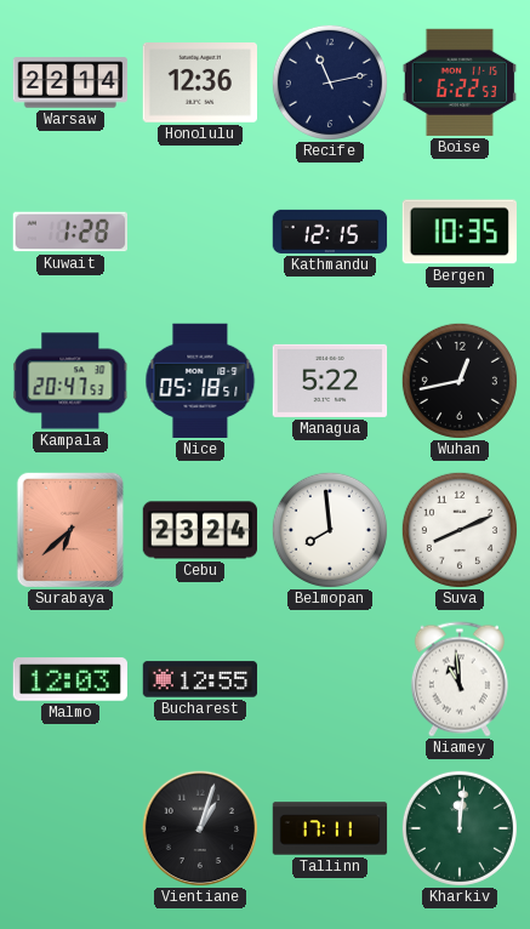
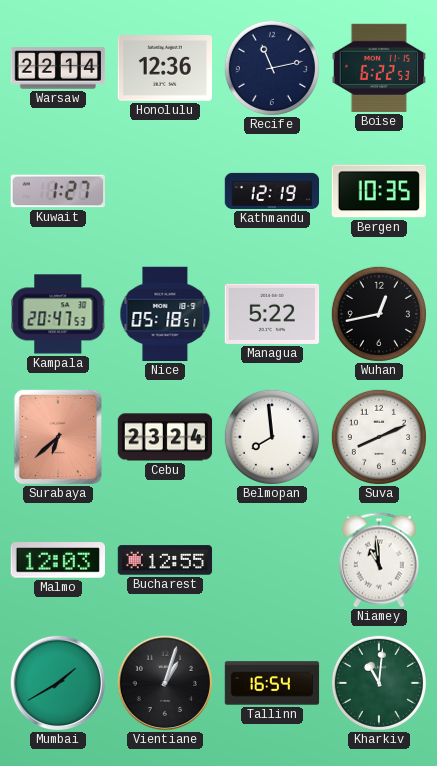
Kuwait: 1:28 -> 1:27 (57, 191)
Kathmandu: 12:15 -> 12:19 (272, 191)
Mumbai: none -> 1:40 (57, 682)
Tallinn: 17:11 -> 16:54 (272, 683)
Kharkiv: 12:01 -> 11:01 (379, 683)
